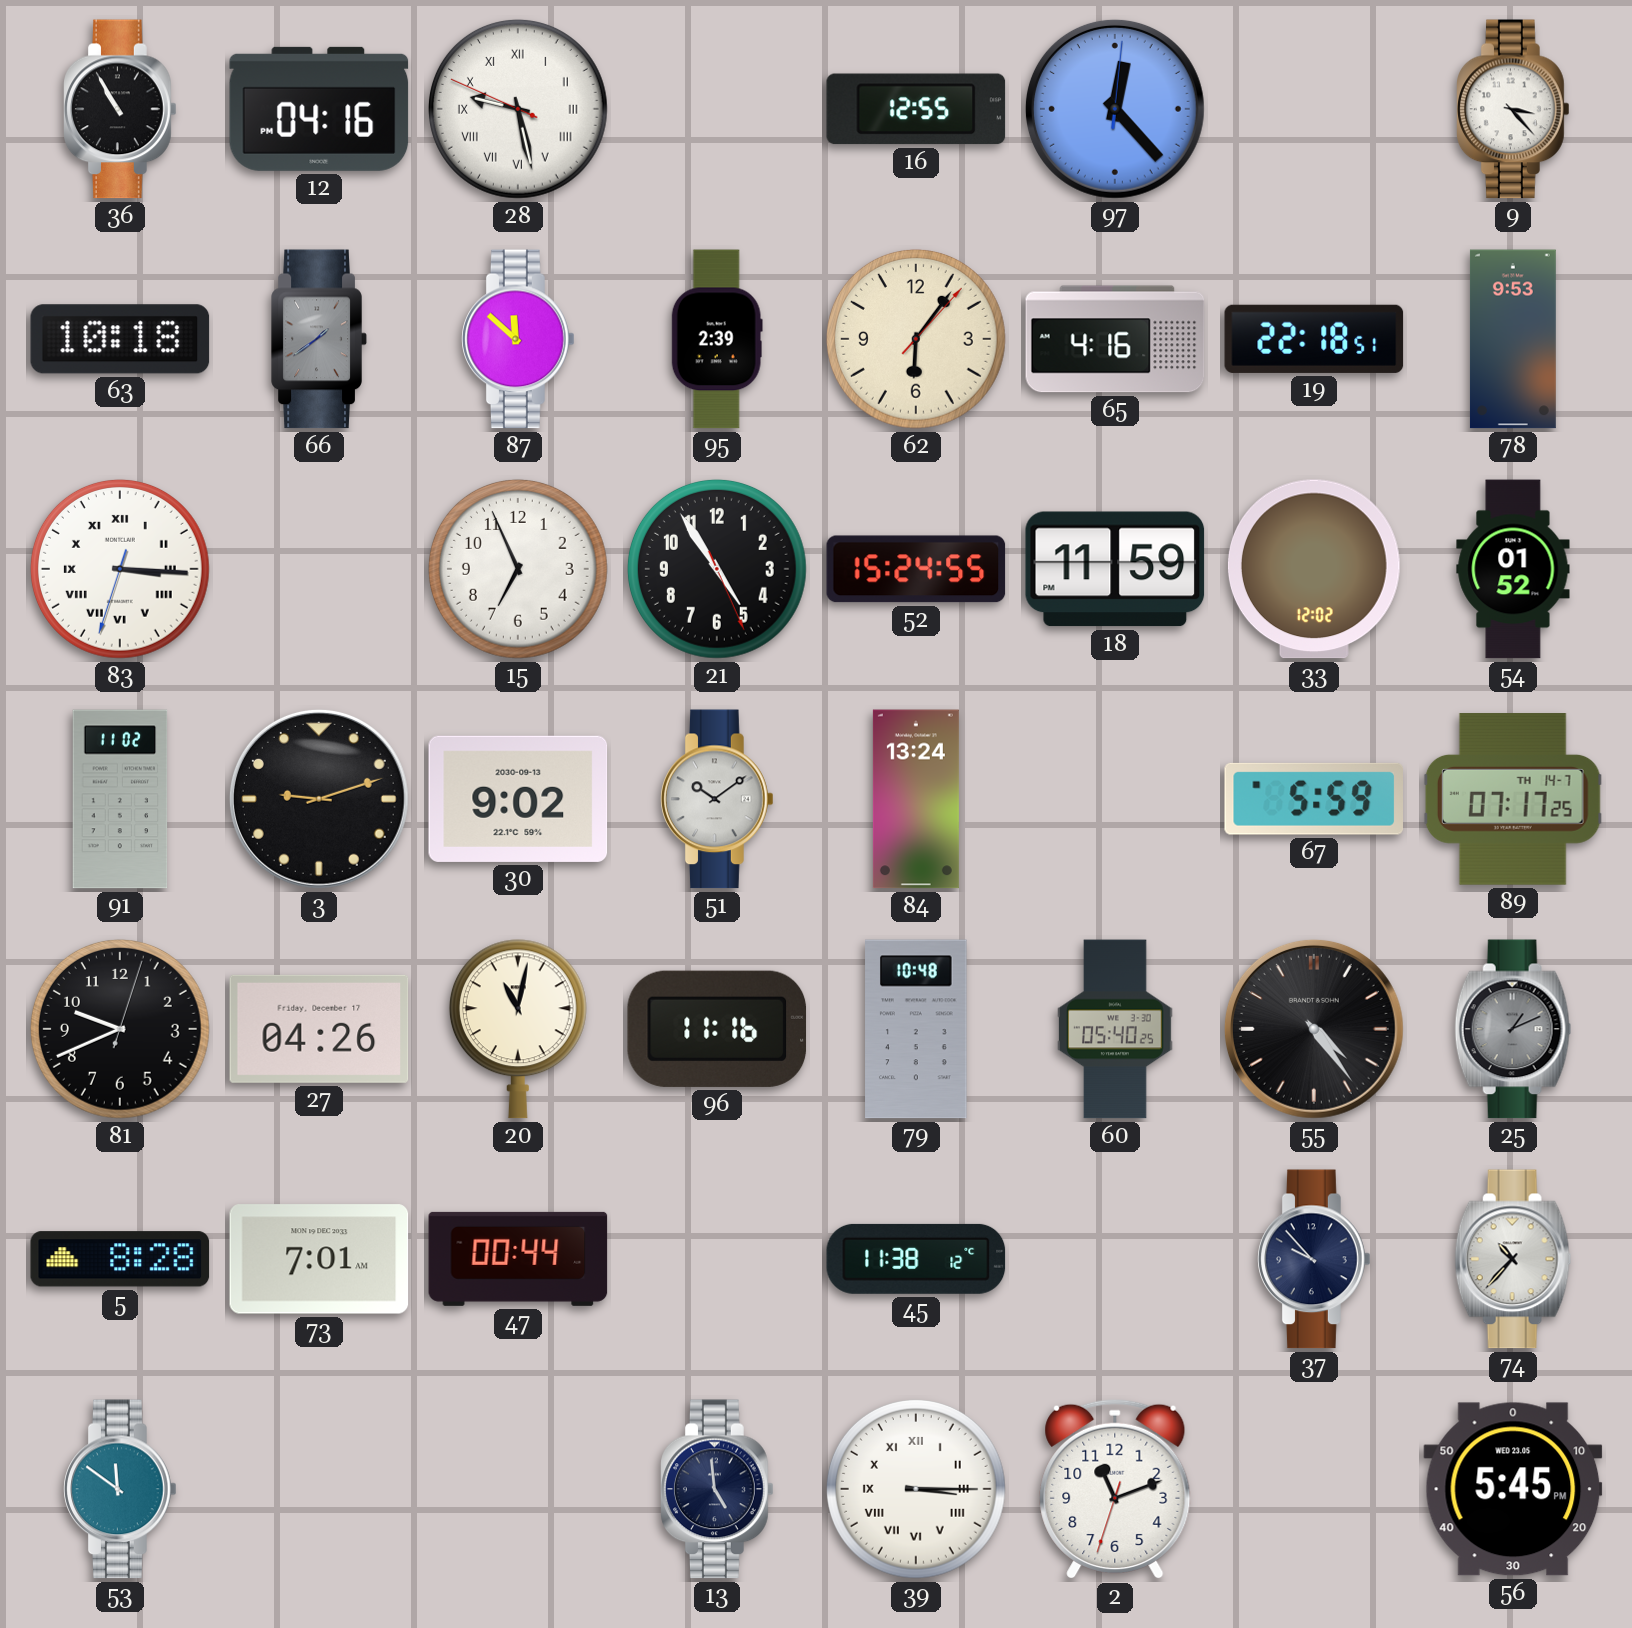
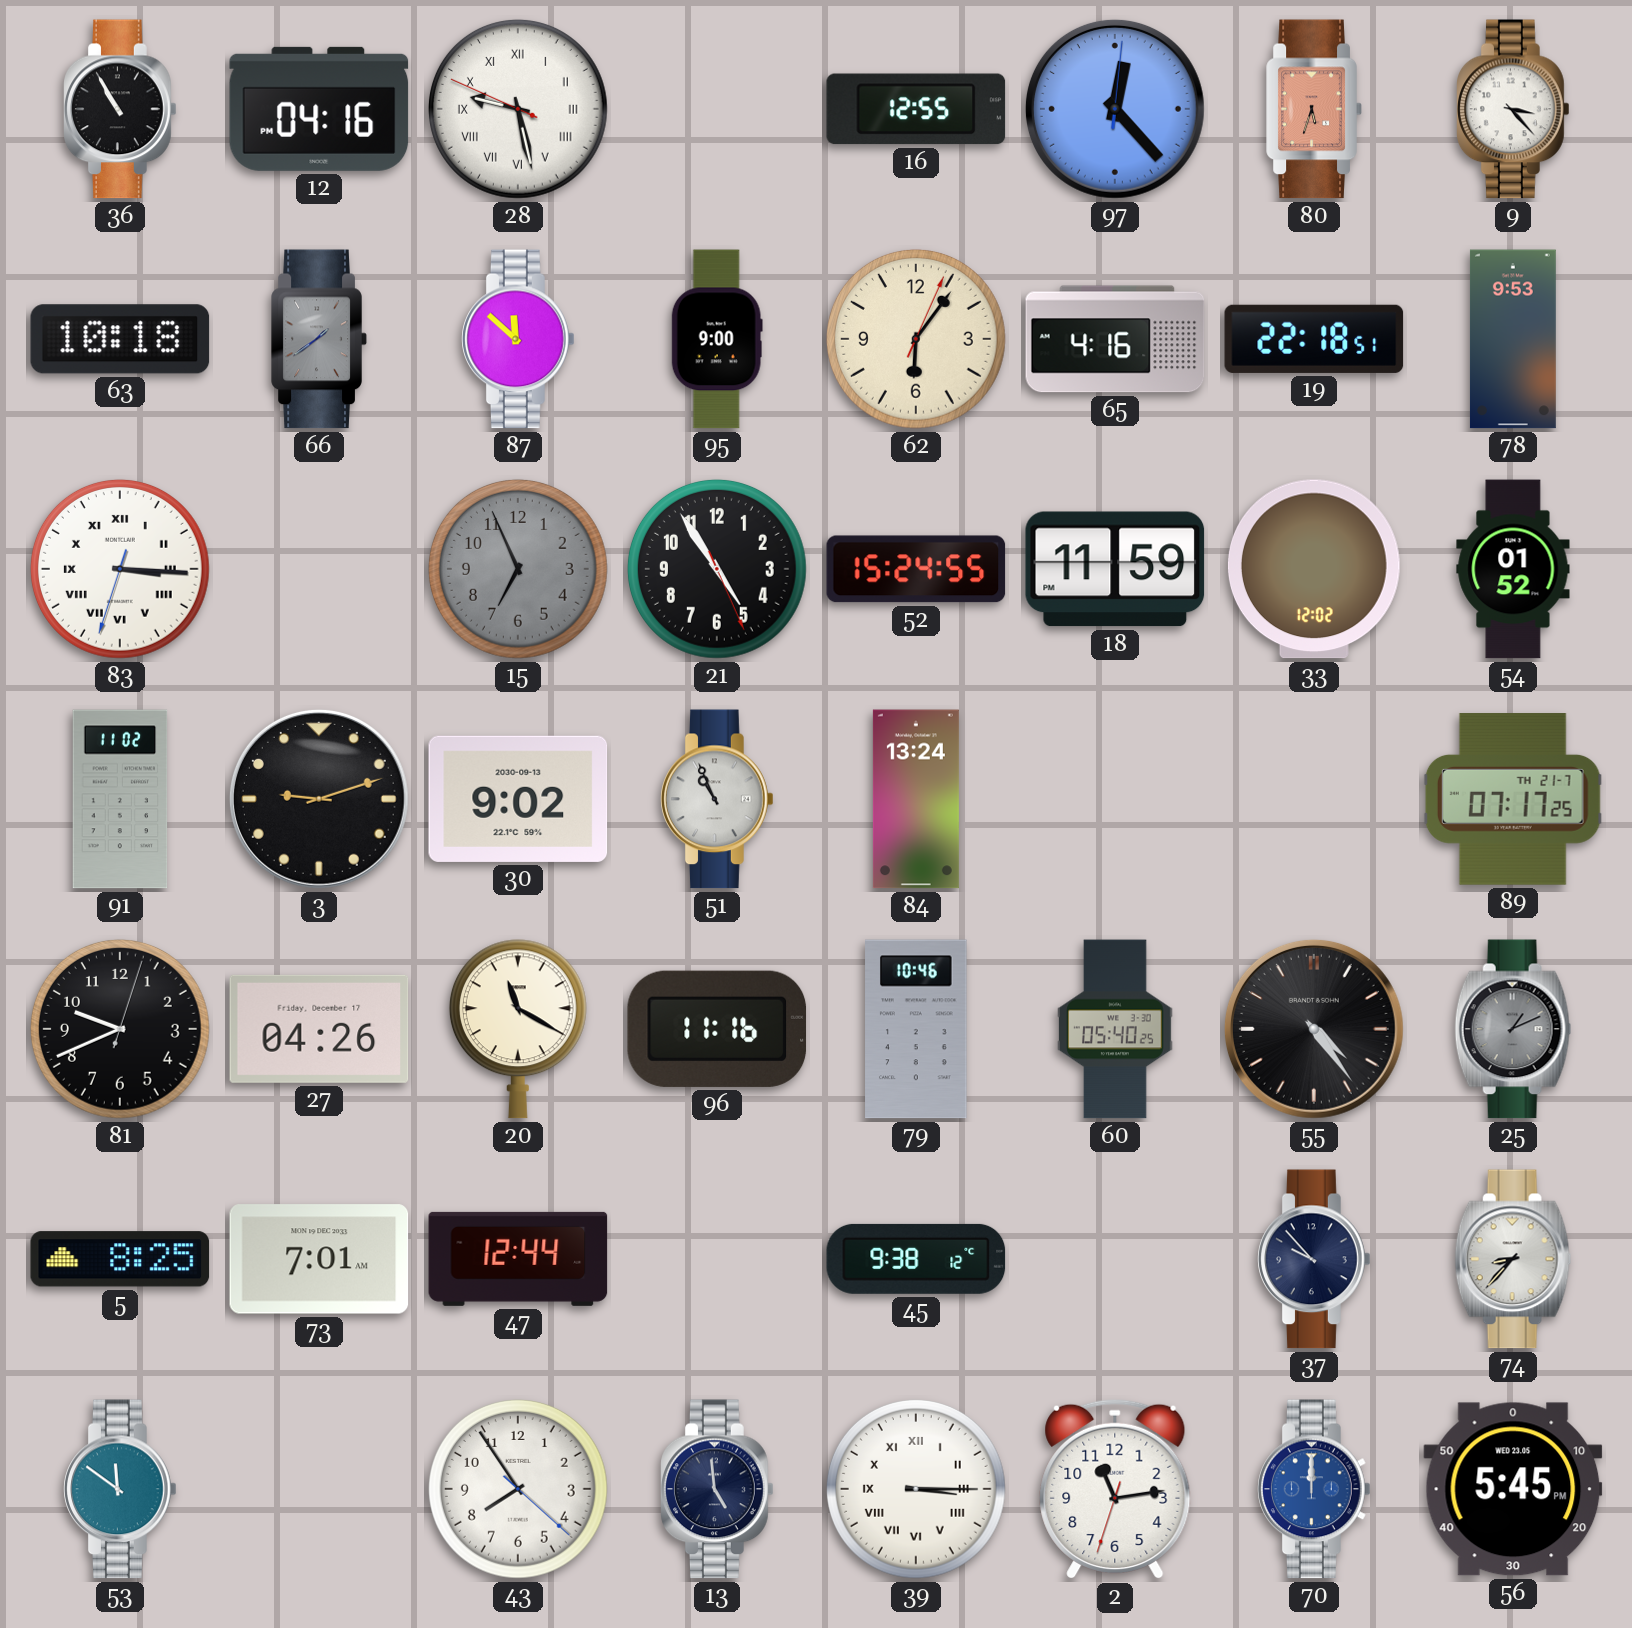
80: none -> 5:33 (1314, 109)
95: 2:39 -> 9:00 (717, 339)
62: 6:06:07 -> 6:06:04 (916, 339)
15 dial: white -> grey (518, 569)
51: 10:09 -> 10:56 (717, 799)
67: 5:59 -> none (1313, 799)
89 date: TH 14-7 -> TH 21-7 (1513, 799)
20: 11:02 -> 11:20 (518, 1029)
79: 10:48 -> 10:46 (916, 1029)
5: 8:28 -> 8:25 (120, 1259)
47: 00:44 -> 12:44 (518, 1259)
45: 11:38 -> 9:38 (916, 1259)
74: 10:37 -> 8:37 (1513, 1259)
43: none -> 7:54 (518, 1489)
2: 11:11 -> 11:13 (1115, 1489)
70: none -> 12:00 (1314, 1489)
